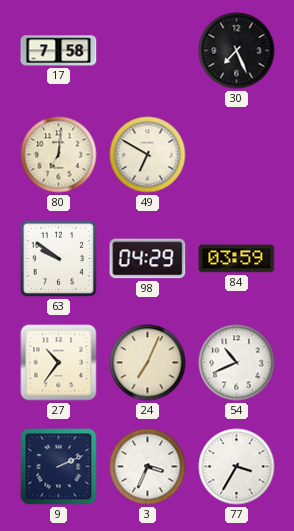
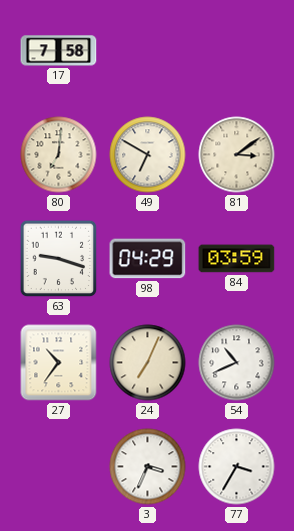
30: 7:26 -> none (237, 51)
81: none -> 3:09 (237, 155)
63: 9:51 -> 9:18 (59, 259)
9: 2:11 -> none (59, 467)
